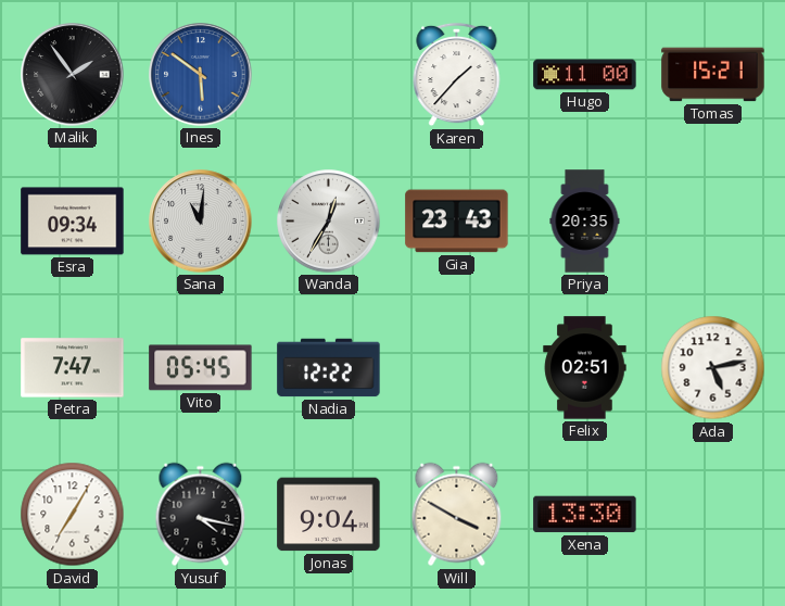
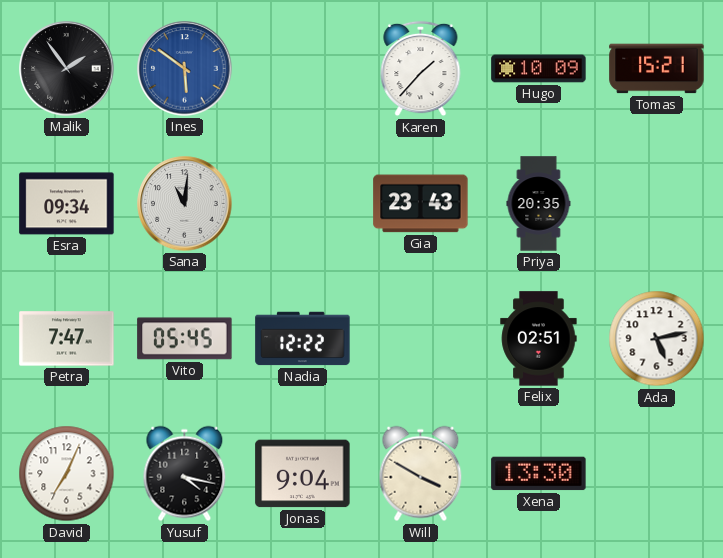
Hugo: 11:00 -> 10:09 (539, 69)
Wanda: 12:35 -> none (329, 222)
David: 7:05 -> 7:04 (67, 474)
